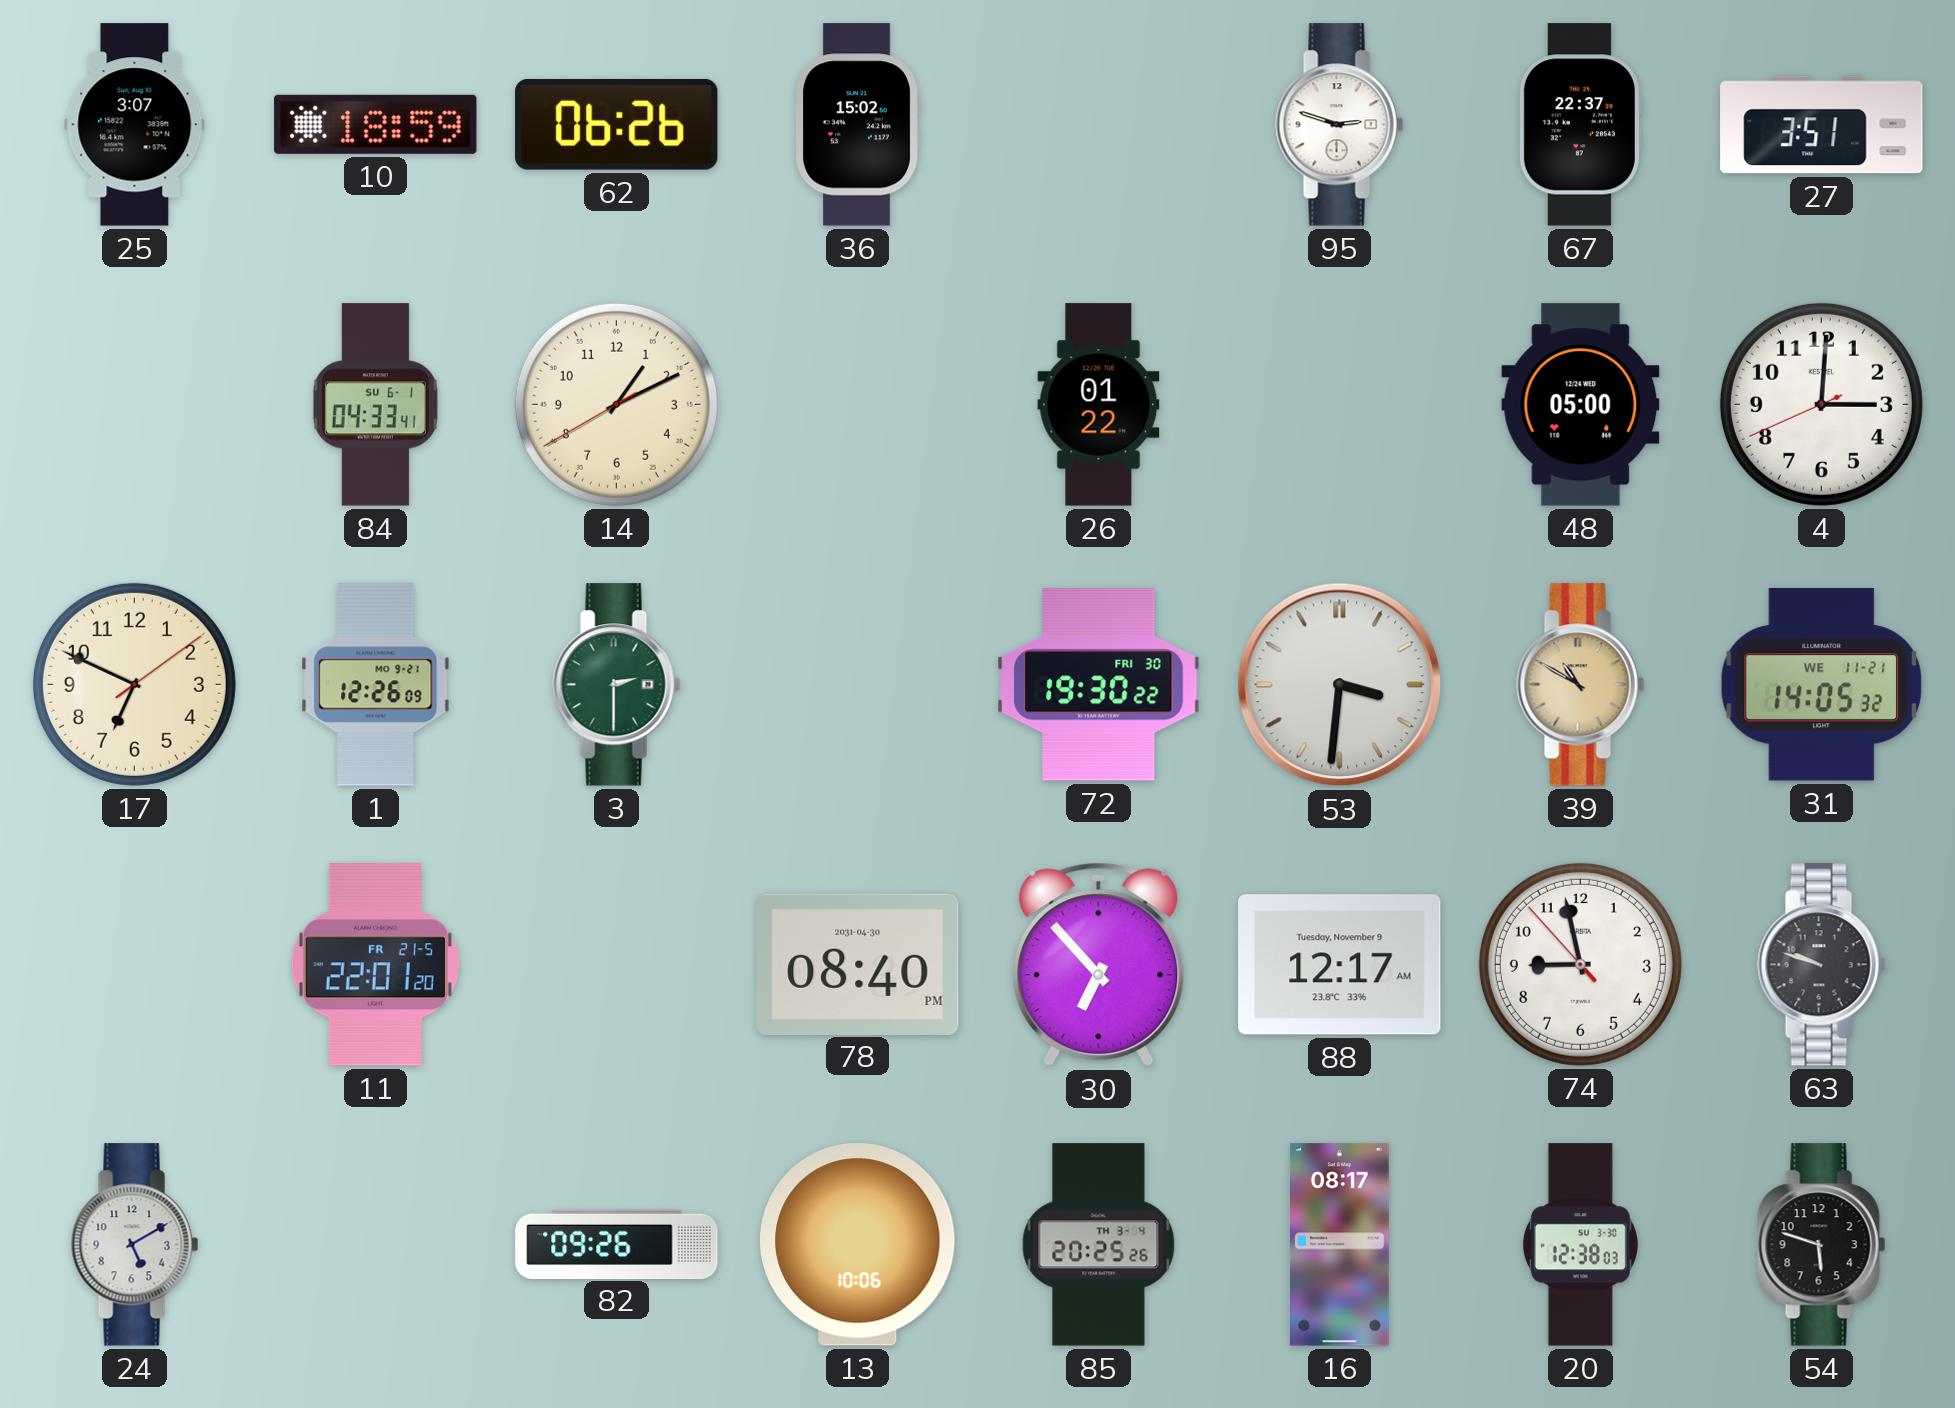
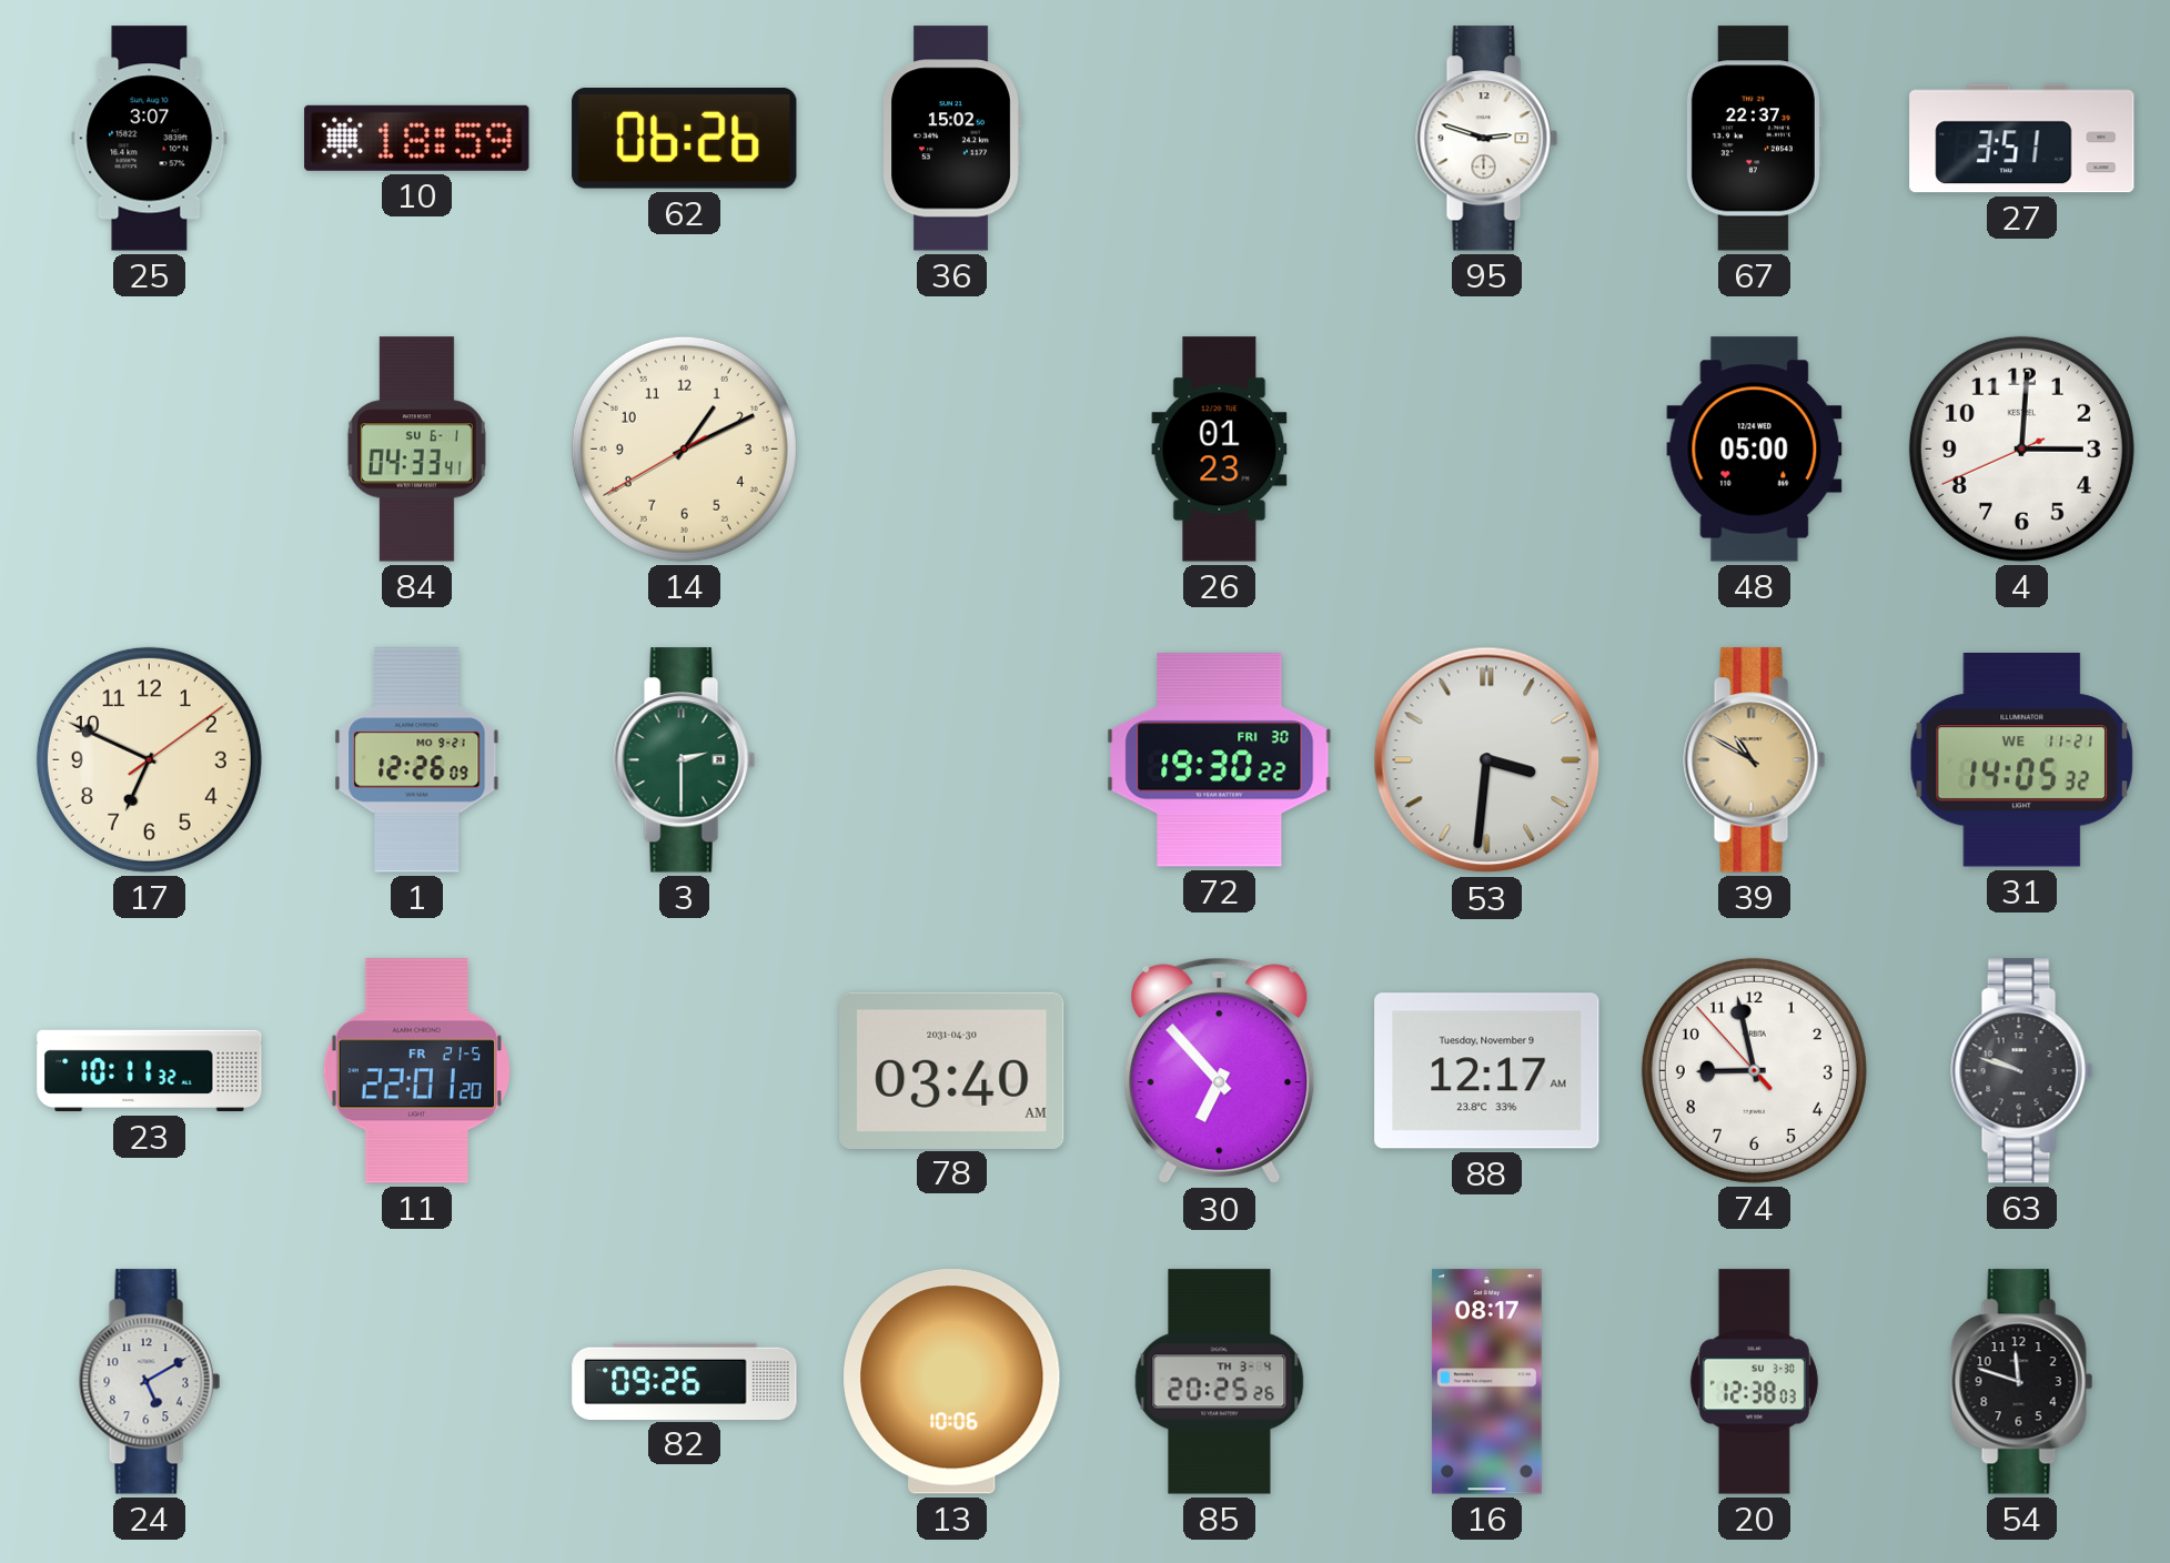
26: 01:22 -> 01:23 (1220, 450)
23: none -> 10:11 (150, 1071)
78: 08:40 -> 03:40 (952, 1070)
54: 5:48 -> 11:48 (2022, 1382)
